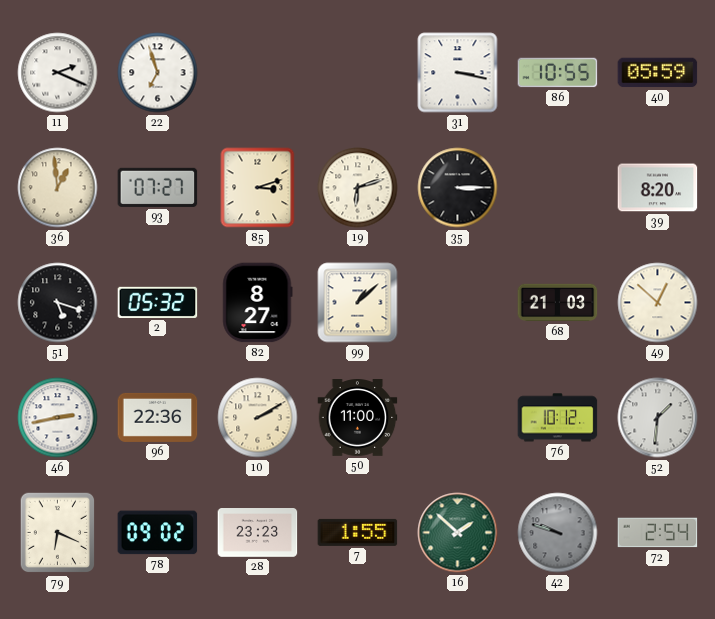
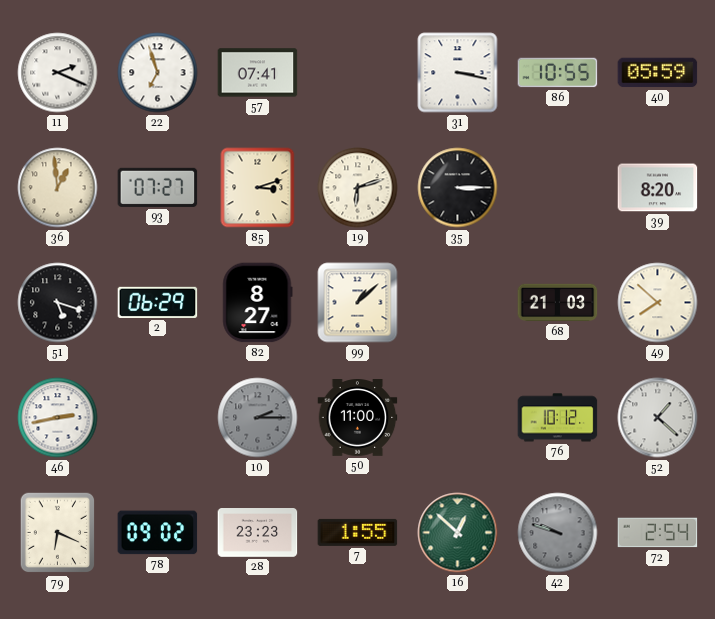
57: none -> 07:41 (258, 73)
2: 05:32 -> 06:29 (158, 302)
49: 12:52 -> 7:52 (658, 303)
96: 22:36 -> none (158, 417)
10: 2:10 -> 2:15 (258, 418)
10 dial: cream -> grey (258, 418)
52: 1:31 -> 1:22 (658, 418)
16: 1:52 -> 12:52 (458, 533)
